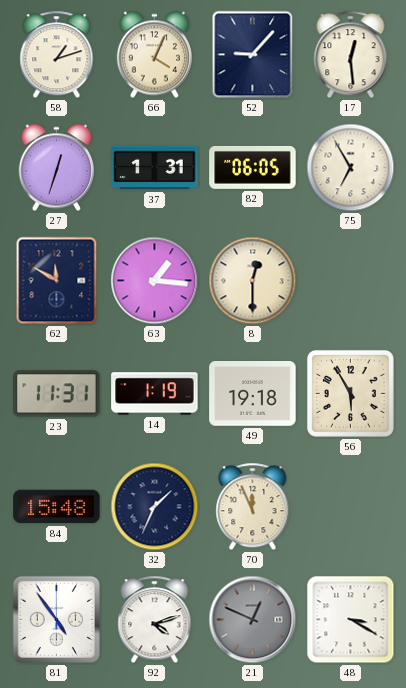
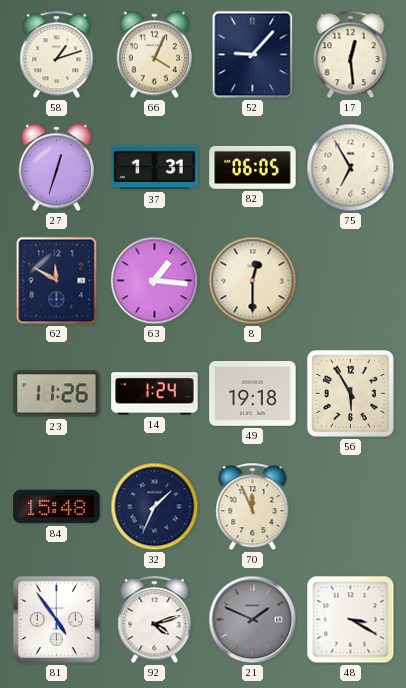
23: 11:31 -> 11:26 (57, 394)
14: 1:19 -> 1:24 (155, 394)
21: 12:49 -> 1:49 (253, 620)
